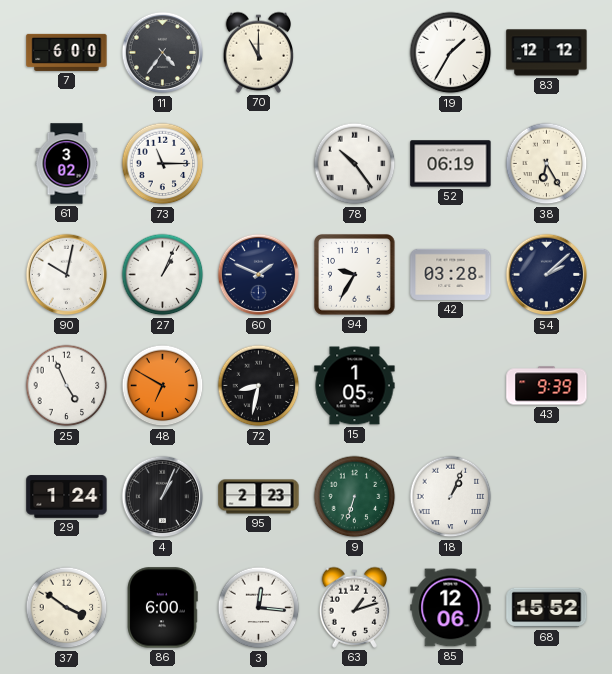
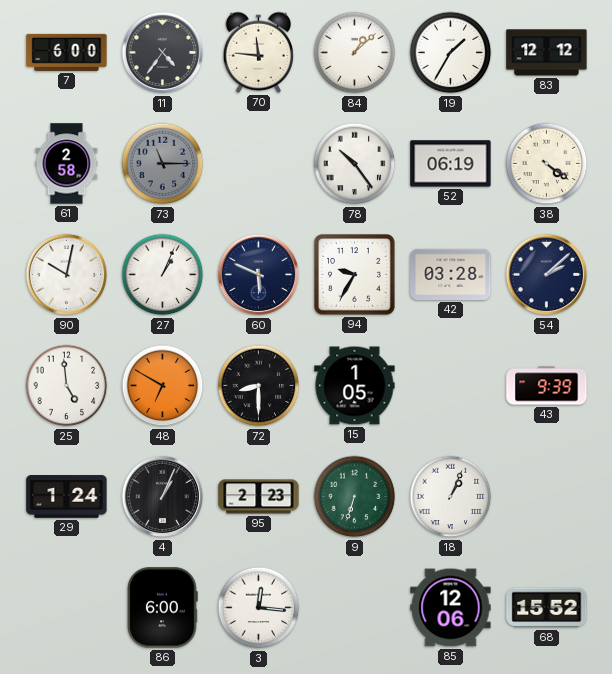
70: 11:00 -> 11:46 (258, 52)
84: none -> 1:08 (355, 53)
61: 3:02 -> 2:58 (67, 164)
73 dial: white -> grey (163, 164)
38: 6:25 -> 4:21 (547, 164)
60: 1:49 -> 5:49 (259, 275)
25: 4:56 -> 4:59 (67, 386)
72: 8:32 -> 8:30 (259, 386)
37: 3:51 -> none (67, 608)
63: 1:12 -> none (354, 607)
